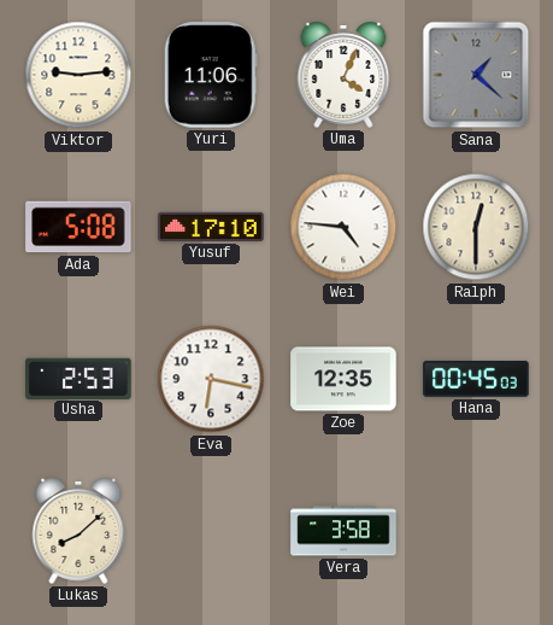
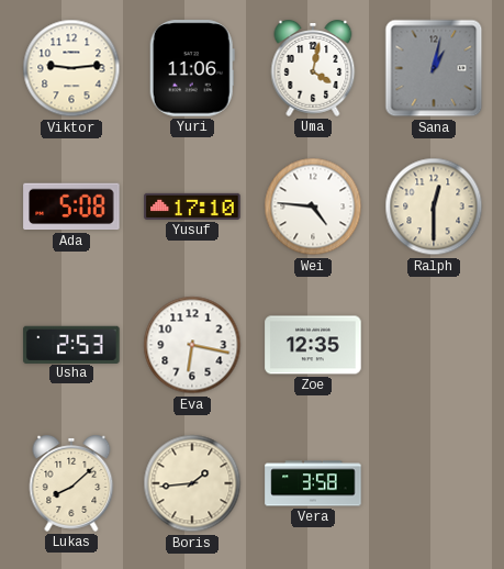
Uma: 4:04 -> 4:02 (313, 68)
Sana: 1:22 -> 1:02 (434, 68)
Hana: 00:45 -> none (476, 379)
Boris: none -> 1:44 (192, 483)
